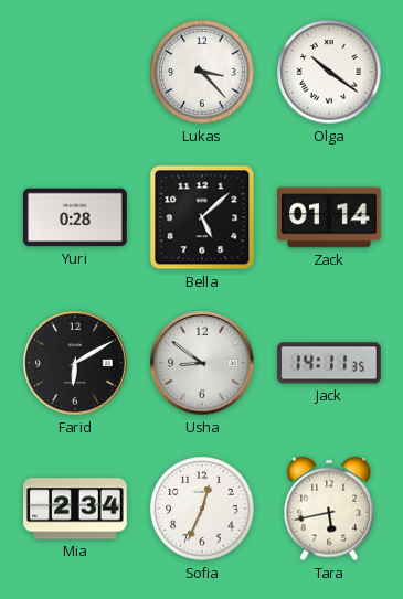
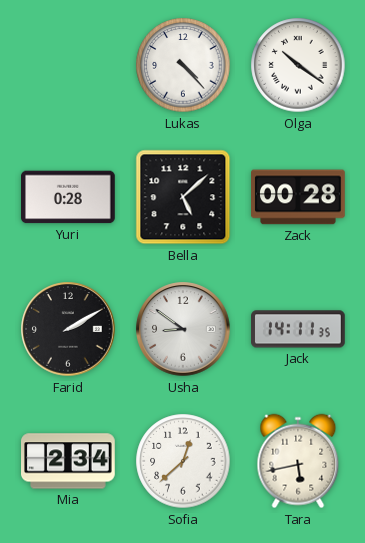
Lukas: 3:23 -> 4:23 (183, 65)
Zack: 01:14 -> 00:28 (298, 197)
Farid: 6:10 -> 2:10 (68, 329)
Sofia: 12:34 -> 12:38 (183, 461)
